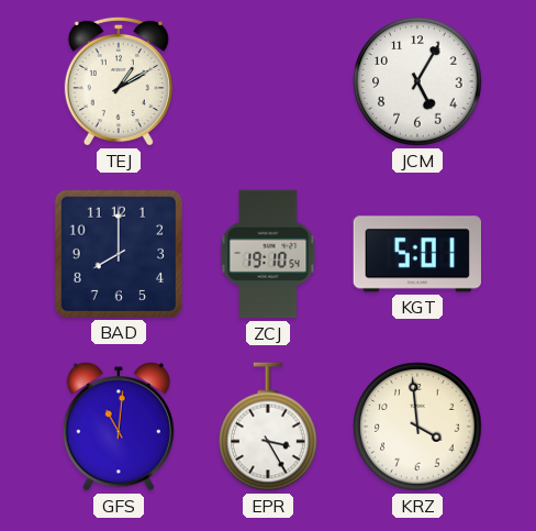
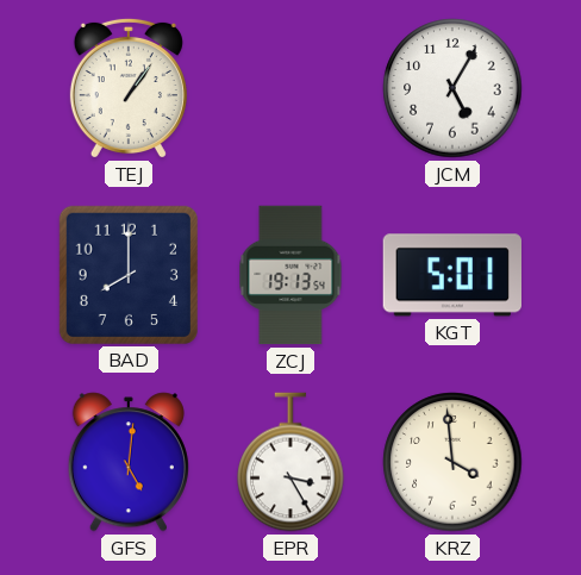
TEJ: 1:10 -> 1:06 (129, 88)
ZCJ: 19:10 -> 19:13 (290, 275)
GFS: 11:01 -> 5:01 (129, 462)
